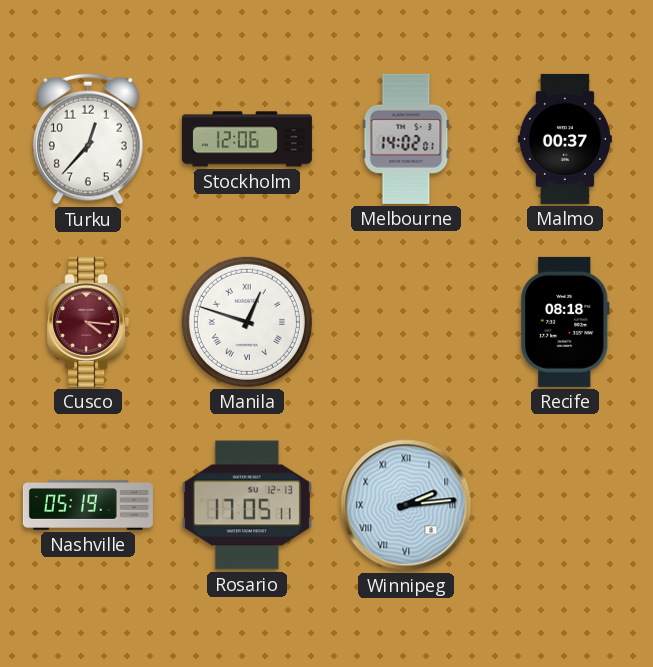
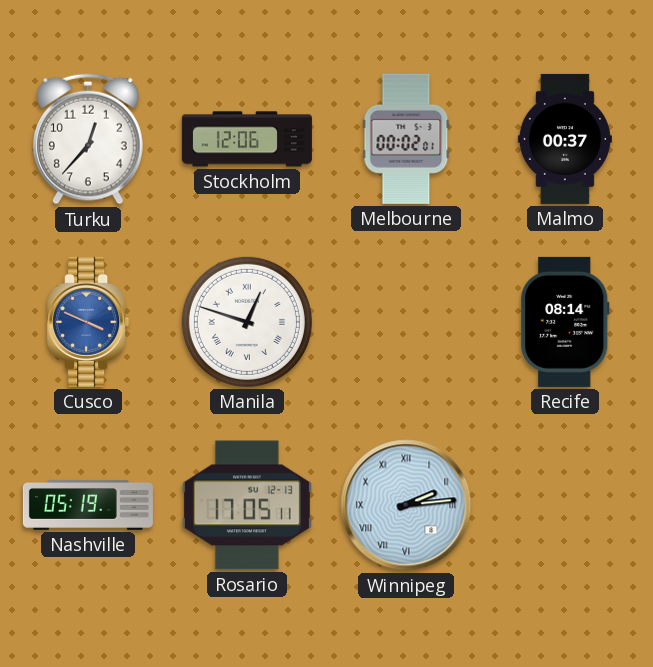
Melbourne: 14:02 -> 00:02 (406, 139)
Cusco: 4:16 -> 3:49 (88, 322)
Cusco dial: burgundy -> blue (88, 322)
Recife: 08:18 -> 08:14 (565, 322)
